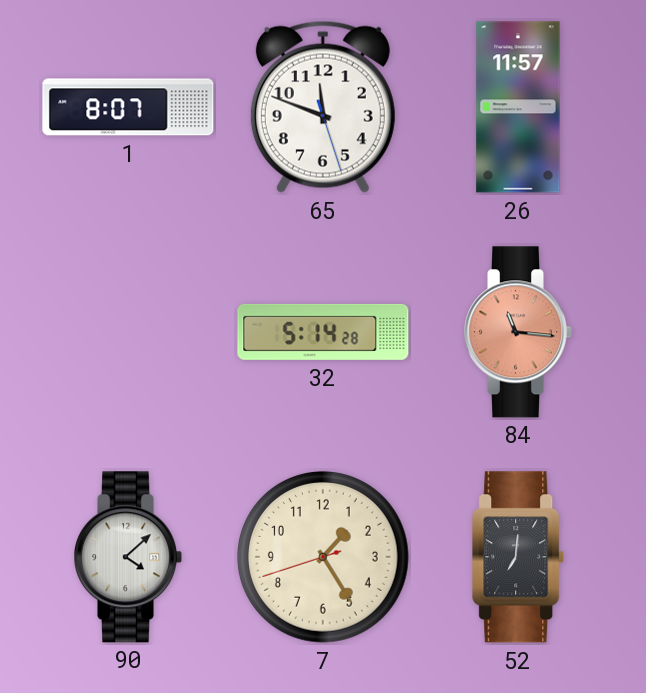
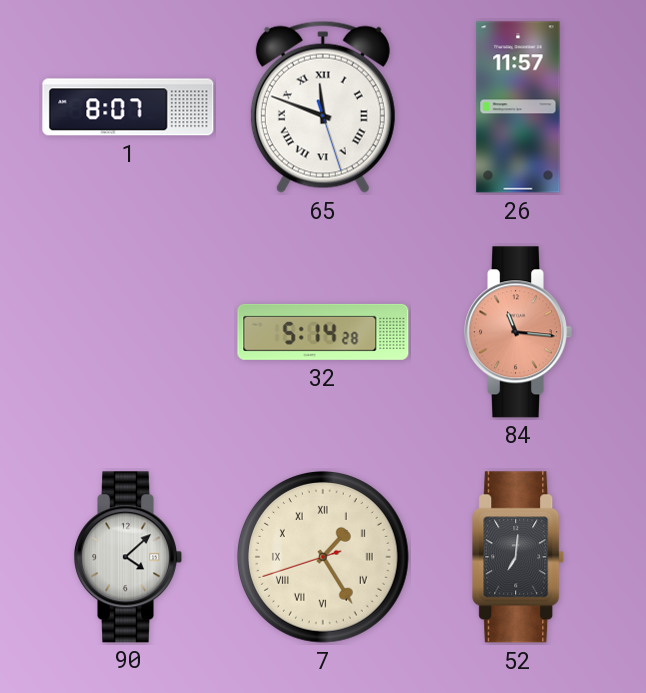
65 numerals: Arabic -> Roman (323, 107)
7 numerals: Arabic -> Roman (323, 557)
